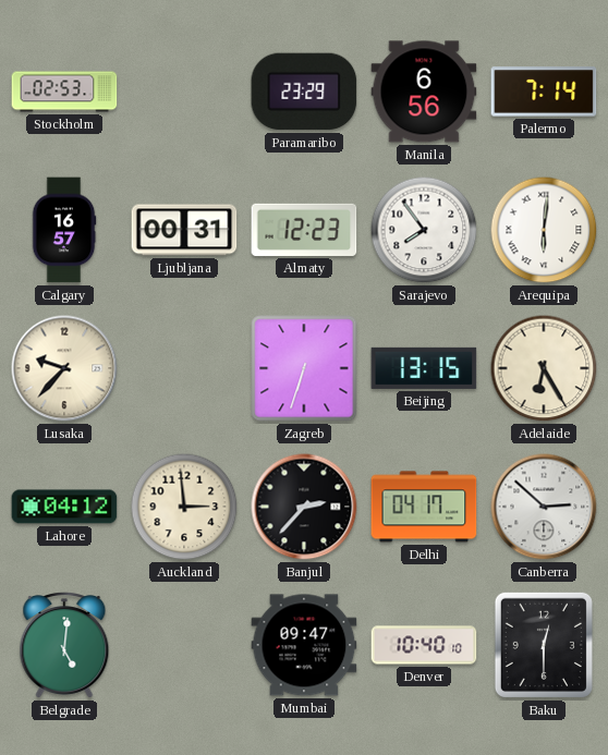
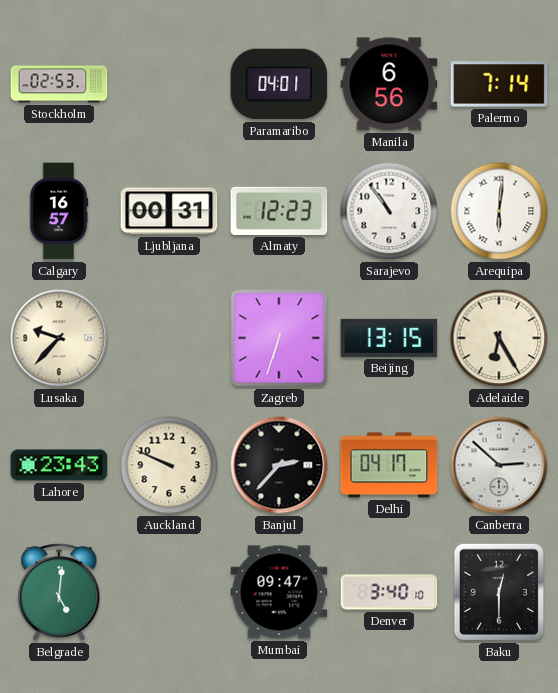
Paramaribo: 23:29 -> 04:01 (279, 84)
Sarajevo: 7:54 -> 10:54 (389, 211)
Lahore: 04:12 -> 23:43 (59, 465)
Auckland: 2:59 -> 9:49 (169, 465)
Denver: 10:40 -> 3:40 (389, 592)
